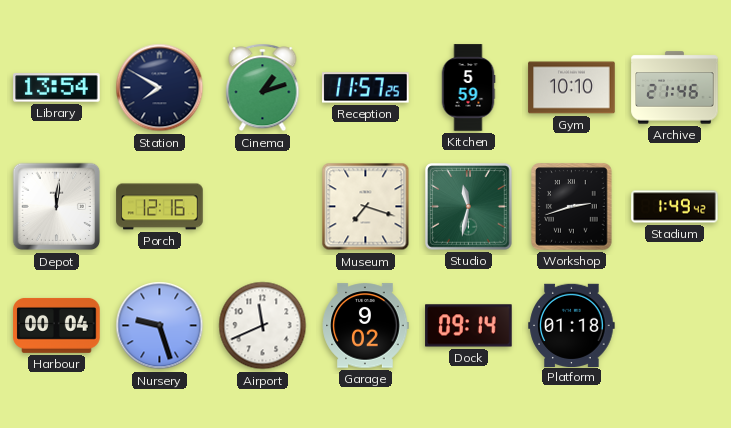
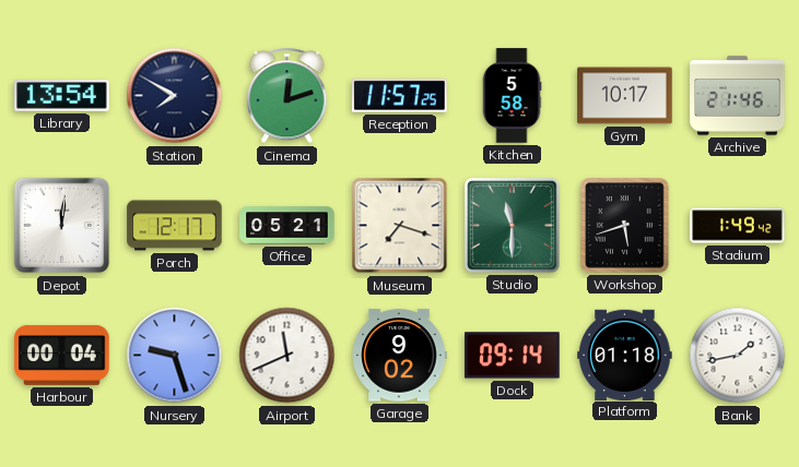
Cinema: 1:12 -> 12:12 (287, 96)
Kitchen: 5:59 -> 5:58 (512, 96)
Gym: 10:10 -> 10:17 (625, 96)
Porch: 12:16 -> 12:17 (175, 226)
Office: none -> 05:21 (287, 226)
Studio: 11:32 -> 11:30 (513, 226)
Workshop: 2:42 -> 5:42 (625, 226)
Bank: none -> 1:43 (738, 356)
